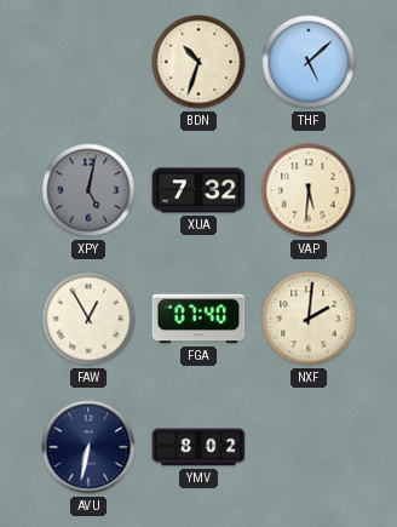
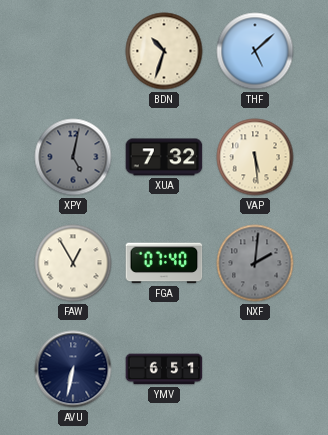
VAP: 5:31 -> 5:29 (255, 157)
NXF dial: cream -> grey (255, 263)
YMV: 8:02 -> 6:51 (164, 369)
